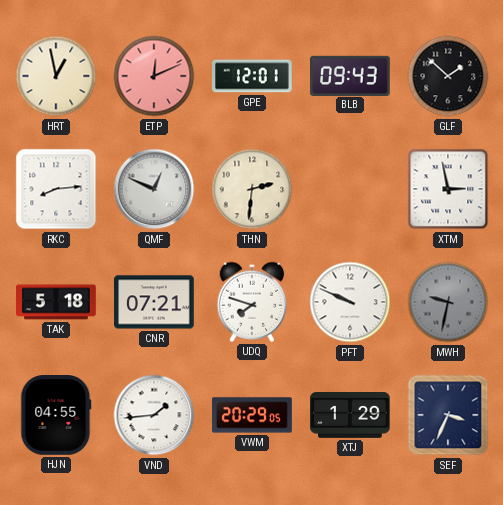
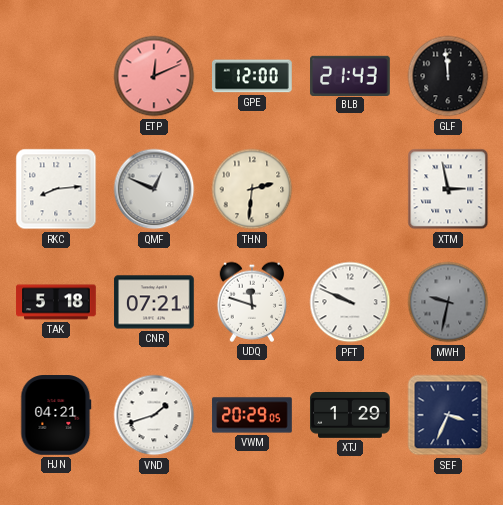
HRT: 12:58 -> none (56, 76)
GPE: 12:01 -> 12:00 (252, 76)
BLB: 09:43 -> 21:43 (350, 75)
GLF: 1:52 -> 11:59 (448, 76)
UDQ: 7:48 -> 11:48 (252, 302)
HJN: 04:55 -> 04:21 (56, 415)
VND: 1:44 -> 1:42 (154, 415)
